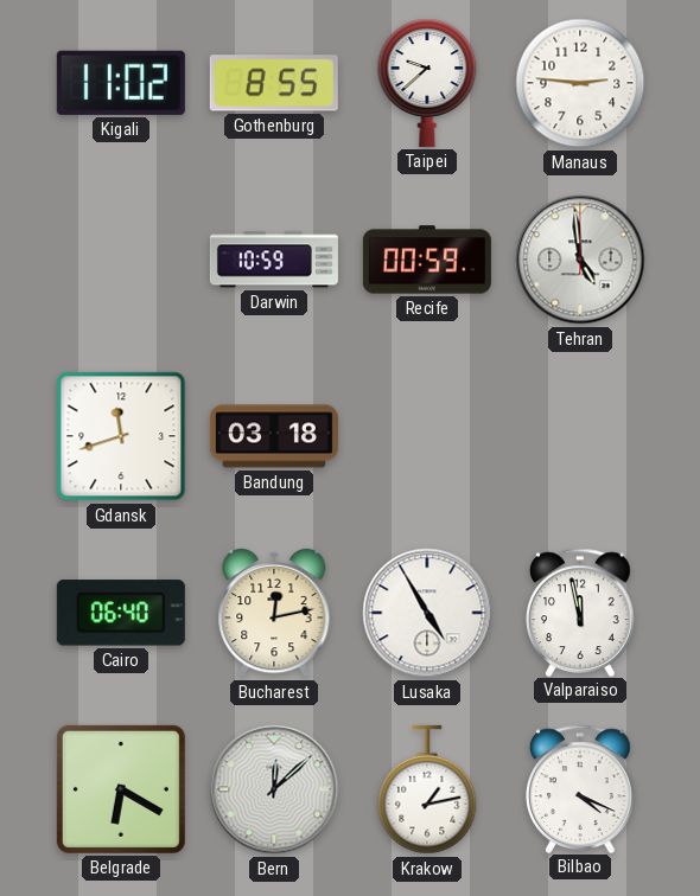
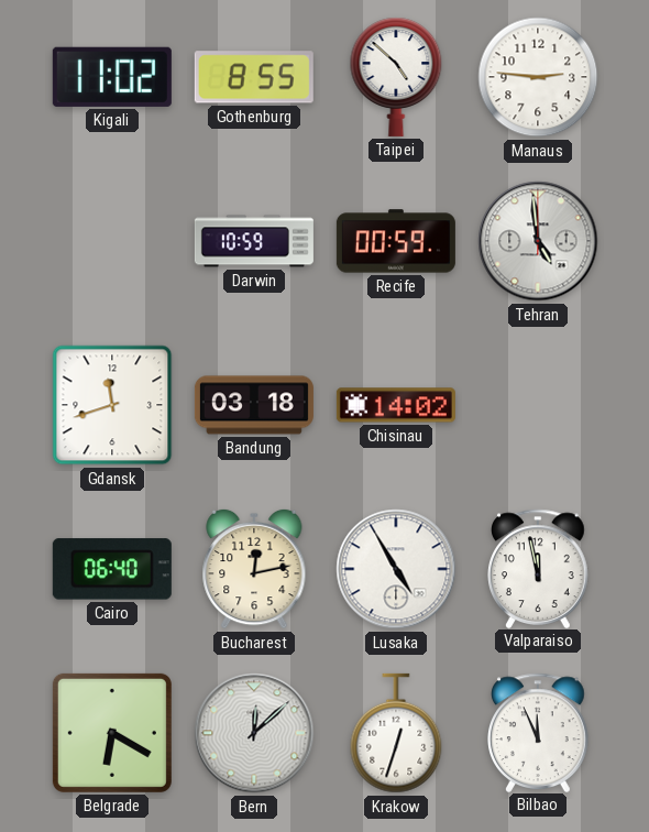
Taipei: 9:38 -> 4:52 (396, 77)
Chisinau: none -> 14:02 (396, 405)
Krakow: 1:13 -> 12:33 (396, 733)
Bilbao: 4:19 -> 11:56 (539, 732)
